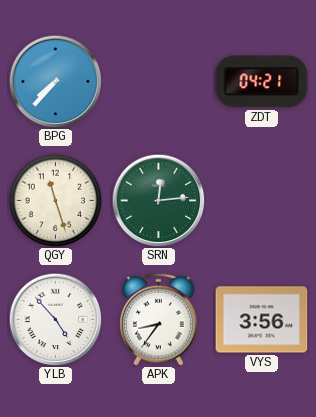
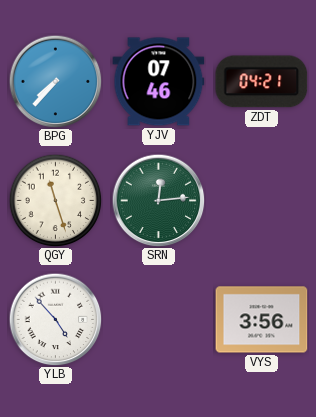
YJV: none -> 07:46 (159, 82)
APK: 8:36 -> none (159, 319)
